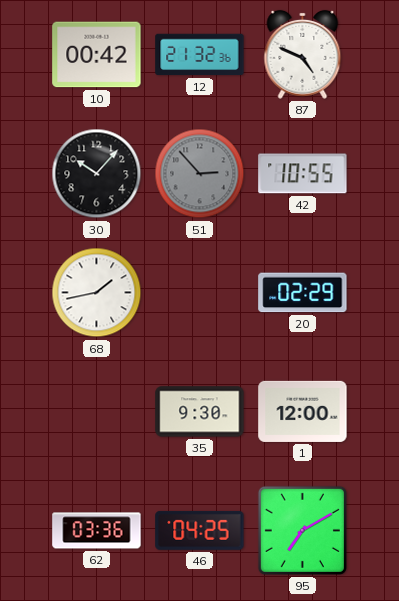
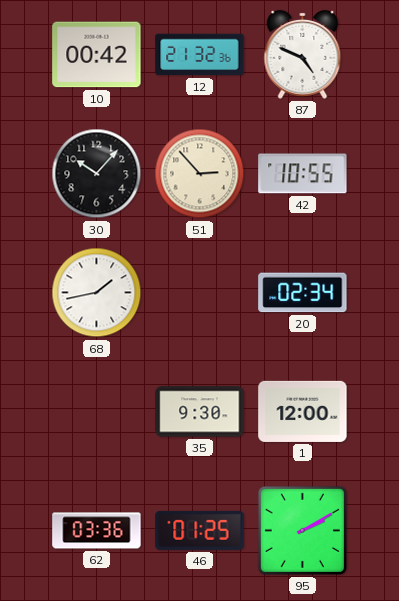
51 dial: grey -> cream (200, 174)
20: 02:29 -> 02:34 (303, 293)
46: 04:25 -> 01:25 (200, 530)
95: 7:10 -> 2:10 (302, 530)
